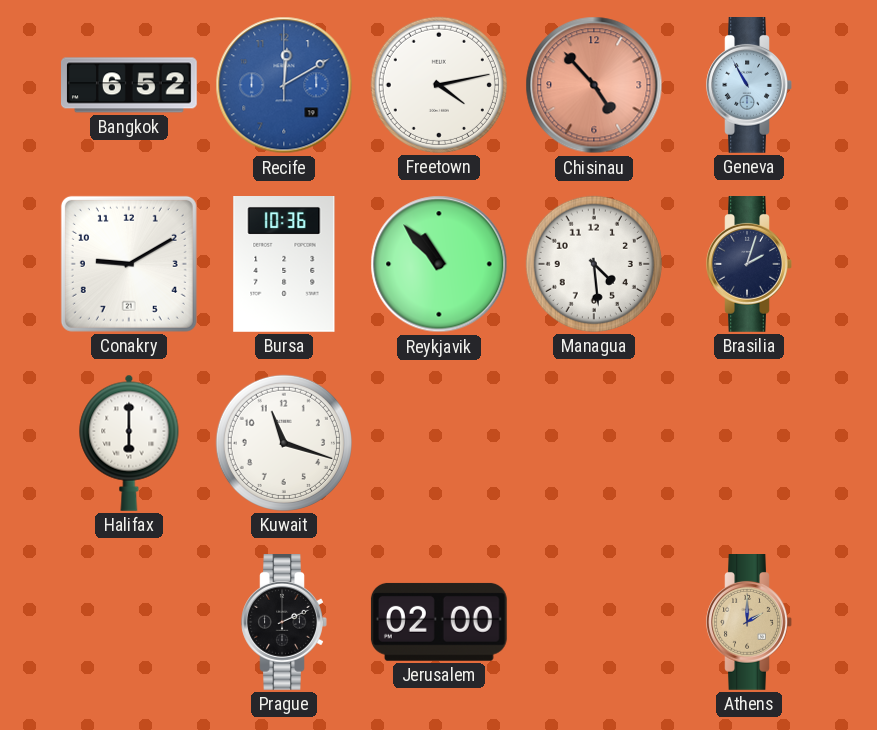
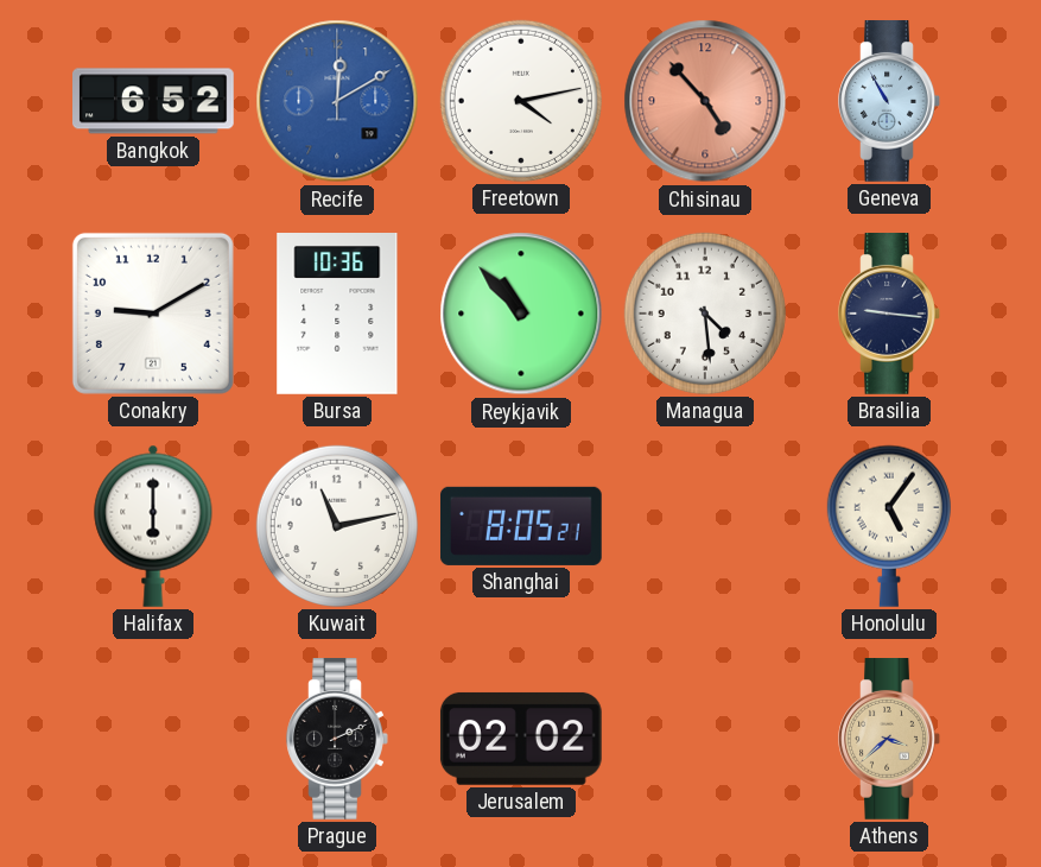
Brasilia: 2:03 -> 9:16 (889, 315)
Kuwait: 11:18 -> 11:13 (337, 526)
Shanghai: none -> 8:05 (521, 526)
Honolulu: none -> 5:06 (889, 526)
Jerusalem: 02:00 -> 02:02 (521, 739)
Athens: 2:00 -> 3:38 (889, 740)
